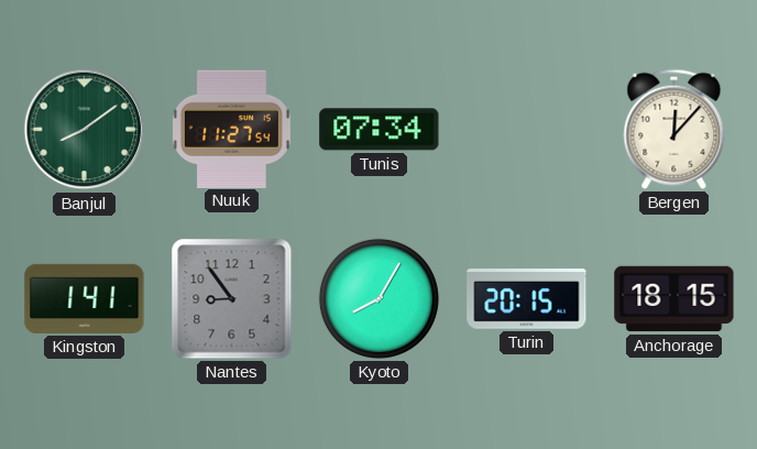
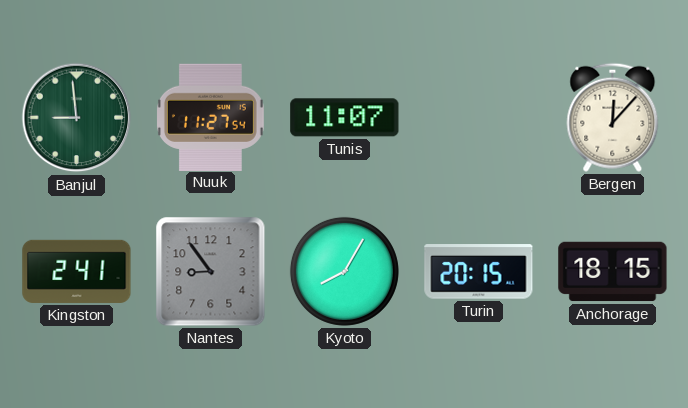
Banjul: 8:09 -> 8:59 (77, 118)
Tunis: 07:34 -> 11:07 (345, 118)
Kingston: 1:41 -> 2:41 (77, 271)
